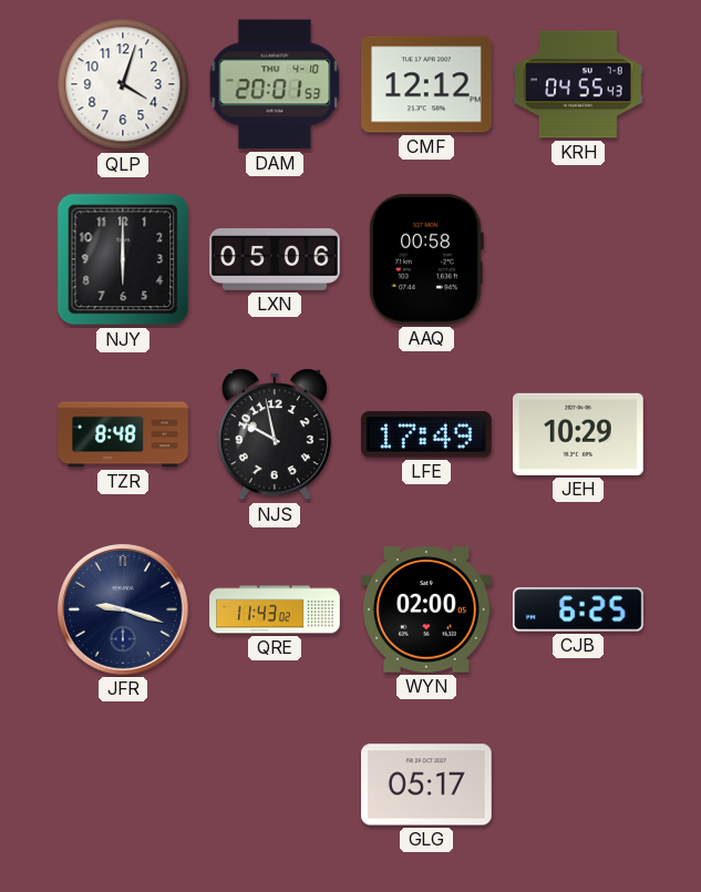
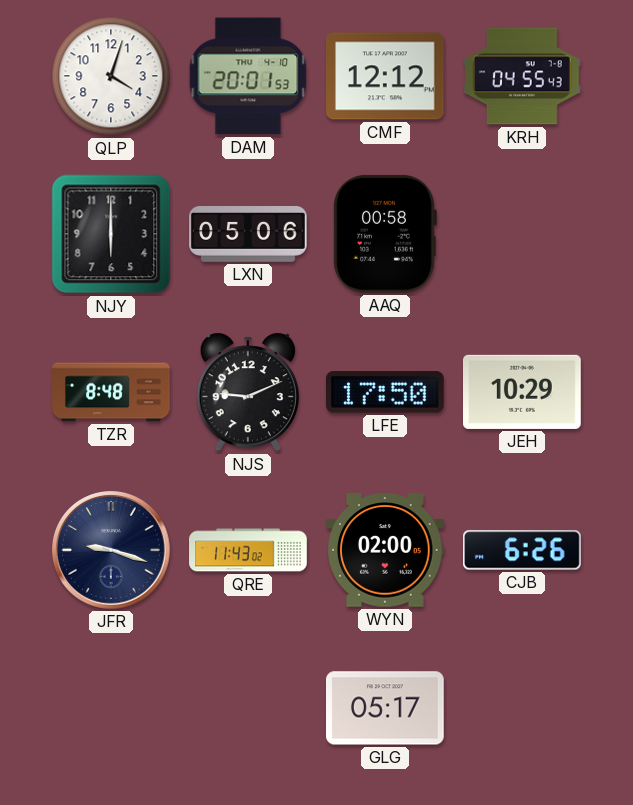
NJS: 9:58 -> 9:11 (248, 392)
LFE: 17:49 -> 17:50 (385, 392)
CJB: 6:25 -> 6:26 (523, 550)
